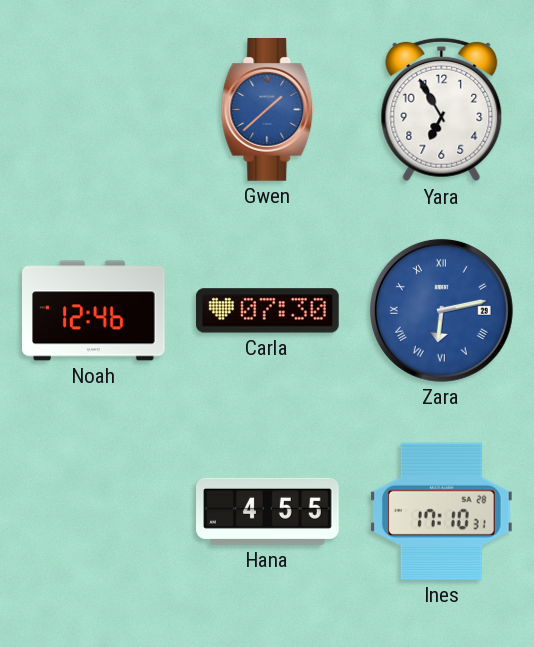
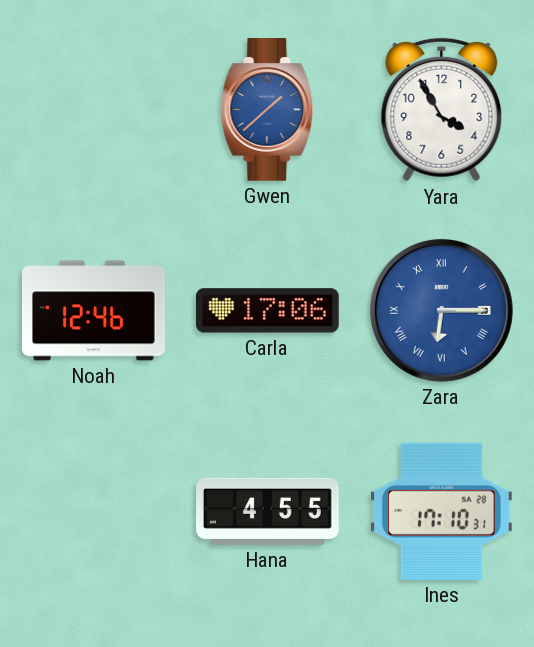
Yara: 6:55 -> 3:55 (442, 110)
Carla: 07:30 -> 17:06 (268, 311)
Zara: 6:13 -> 6:15 (441, 310)
